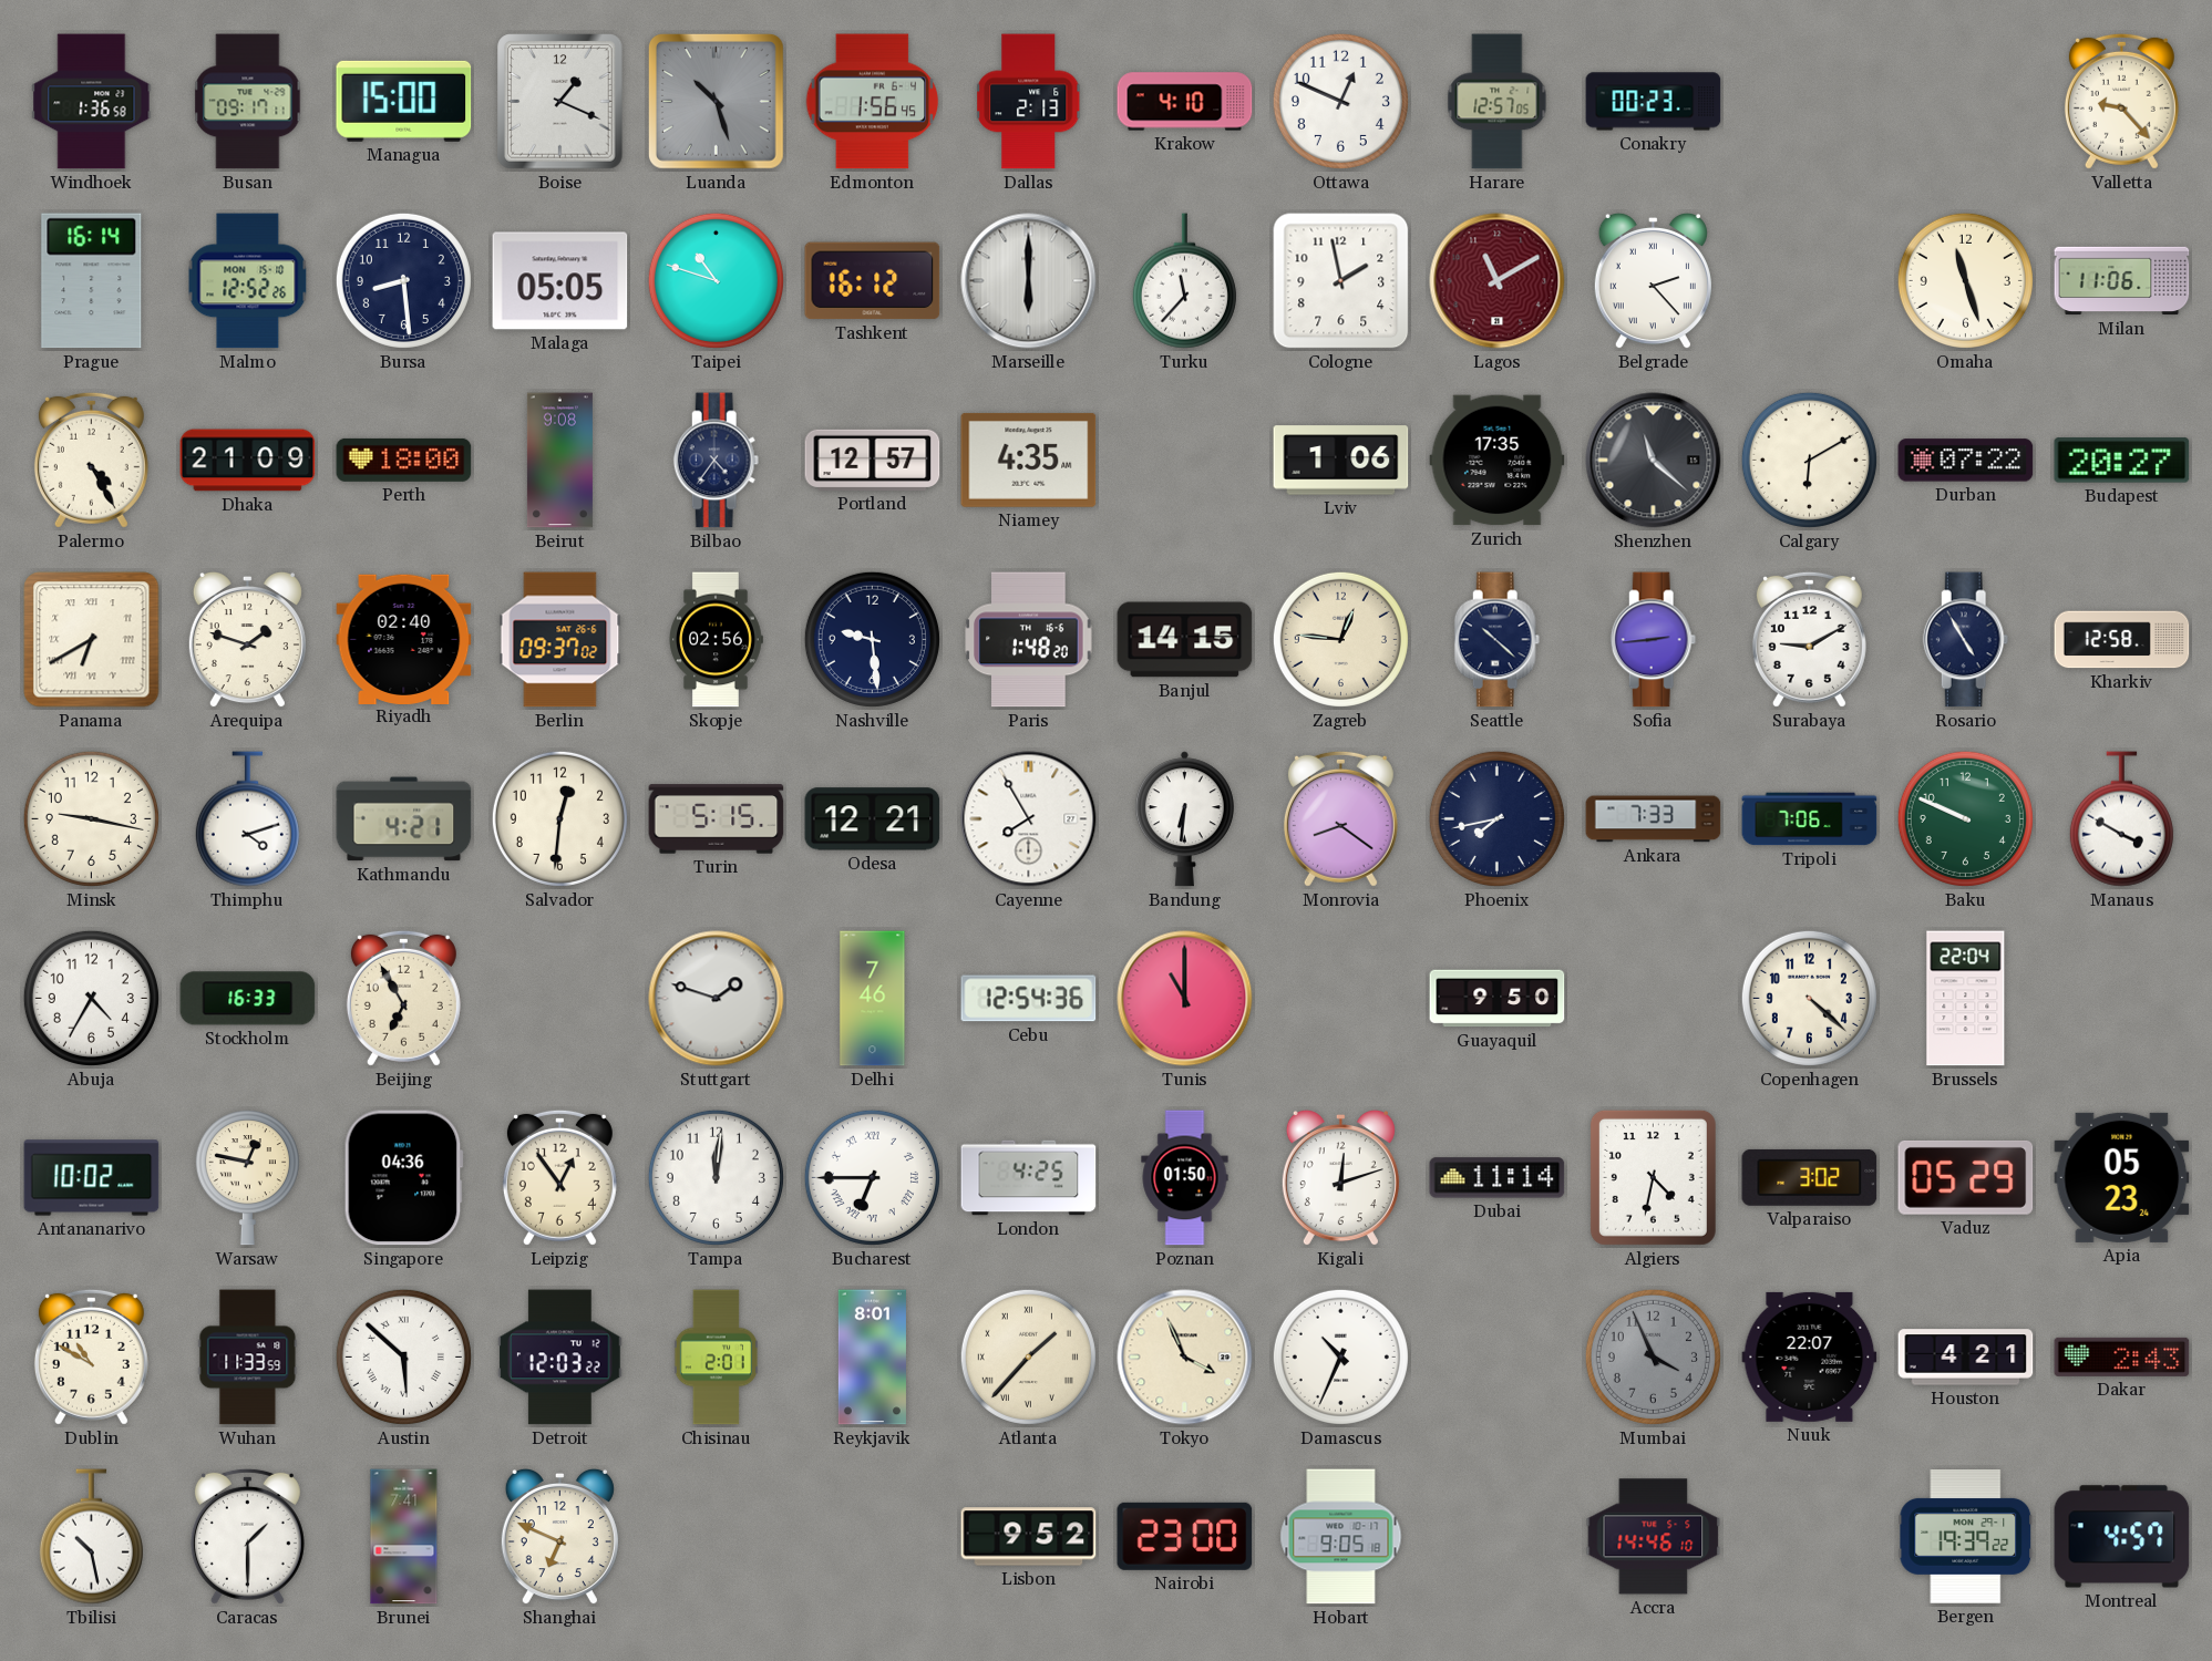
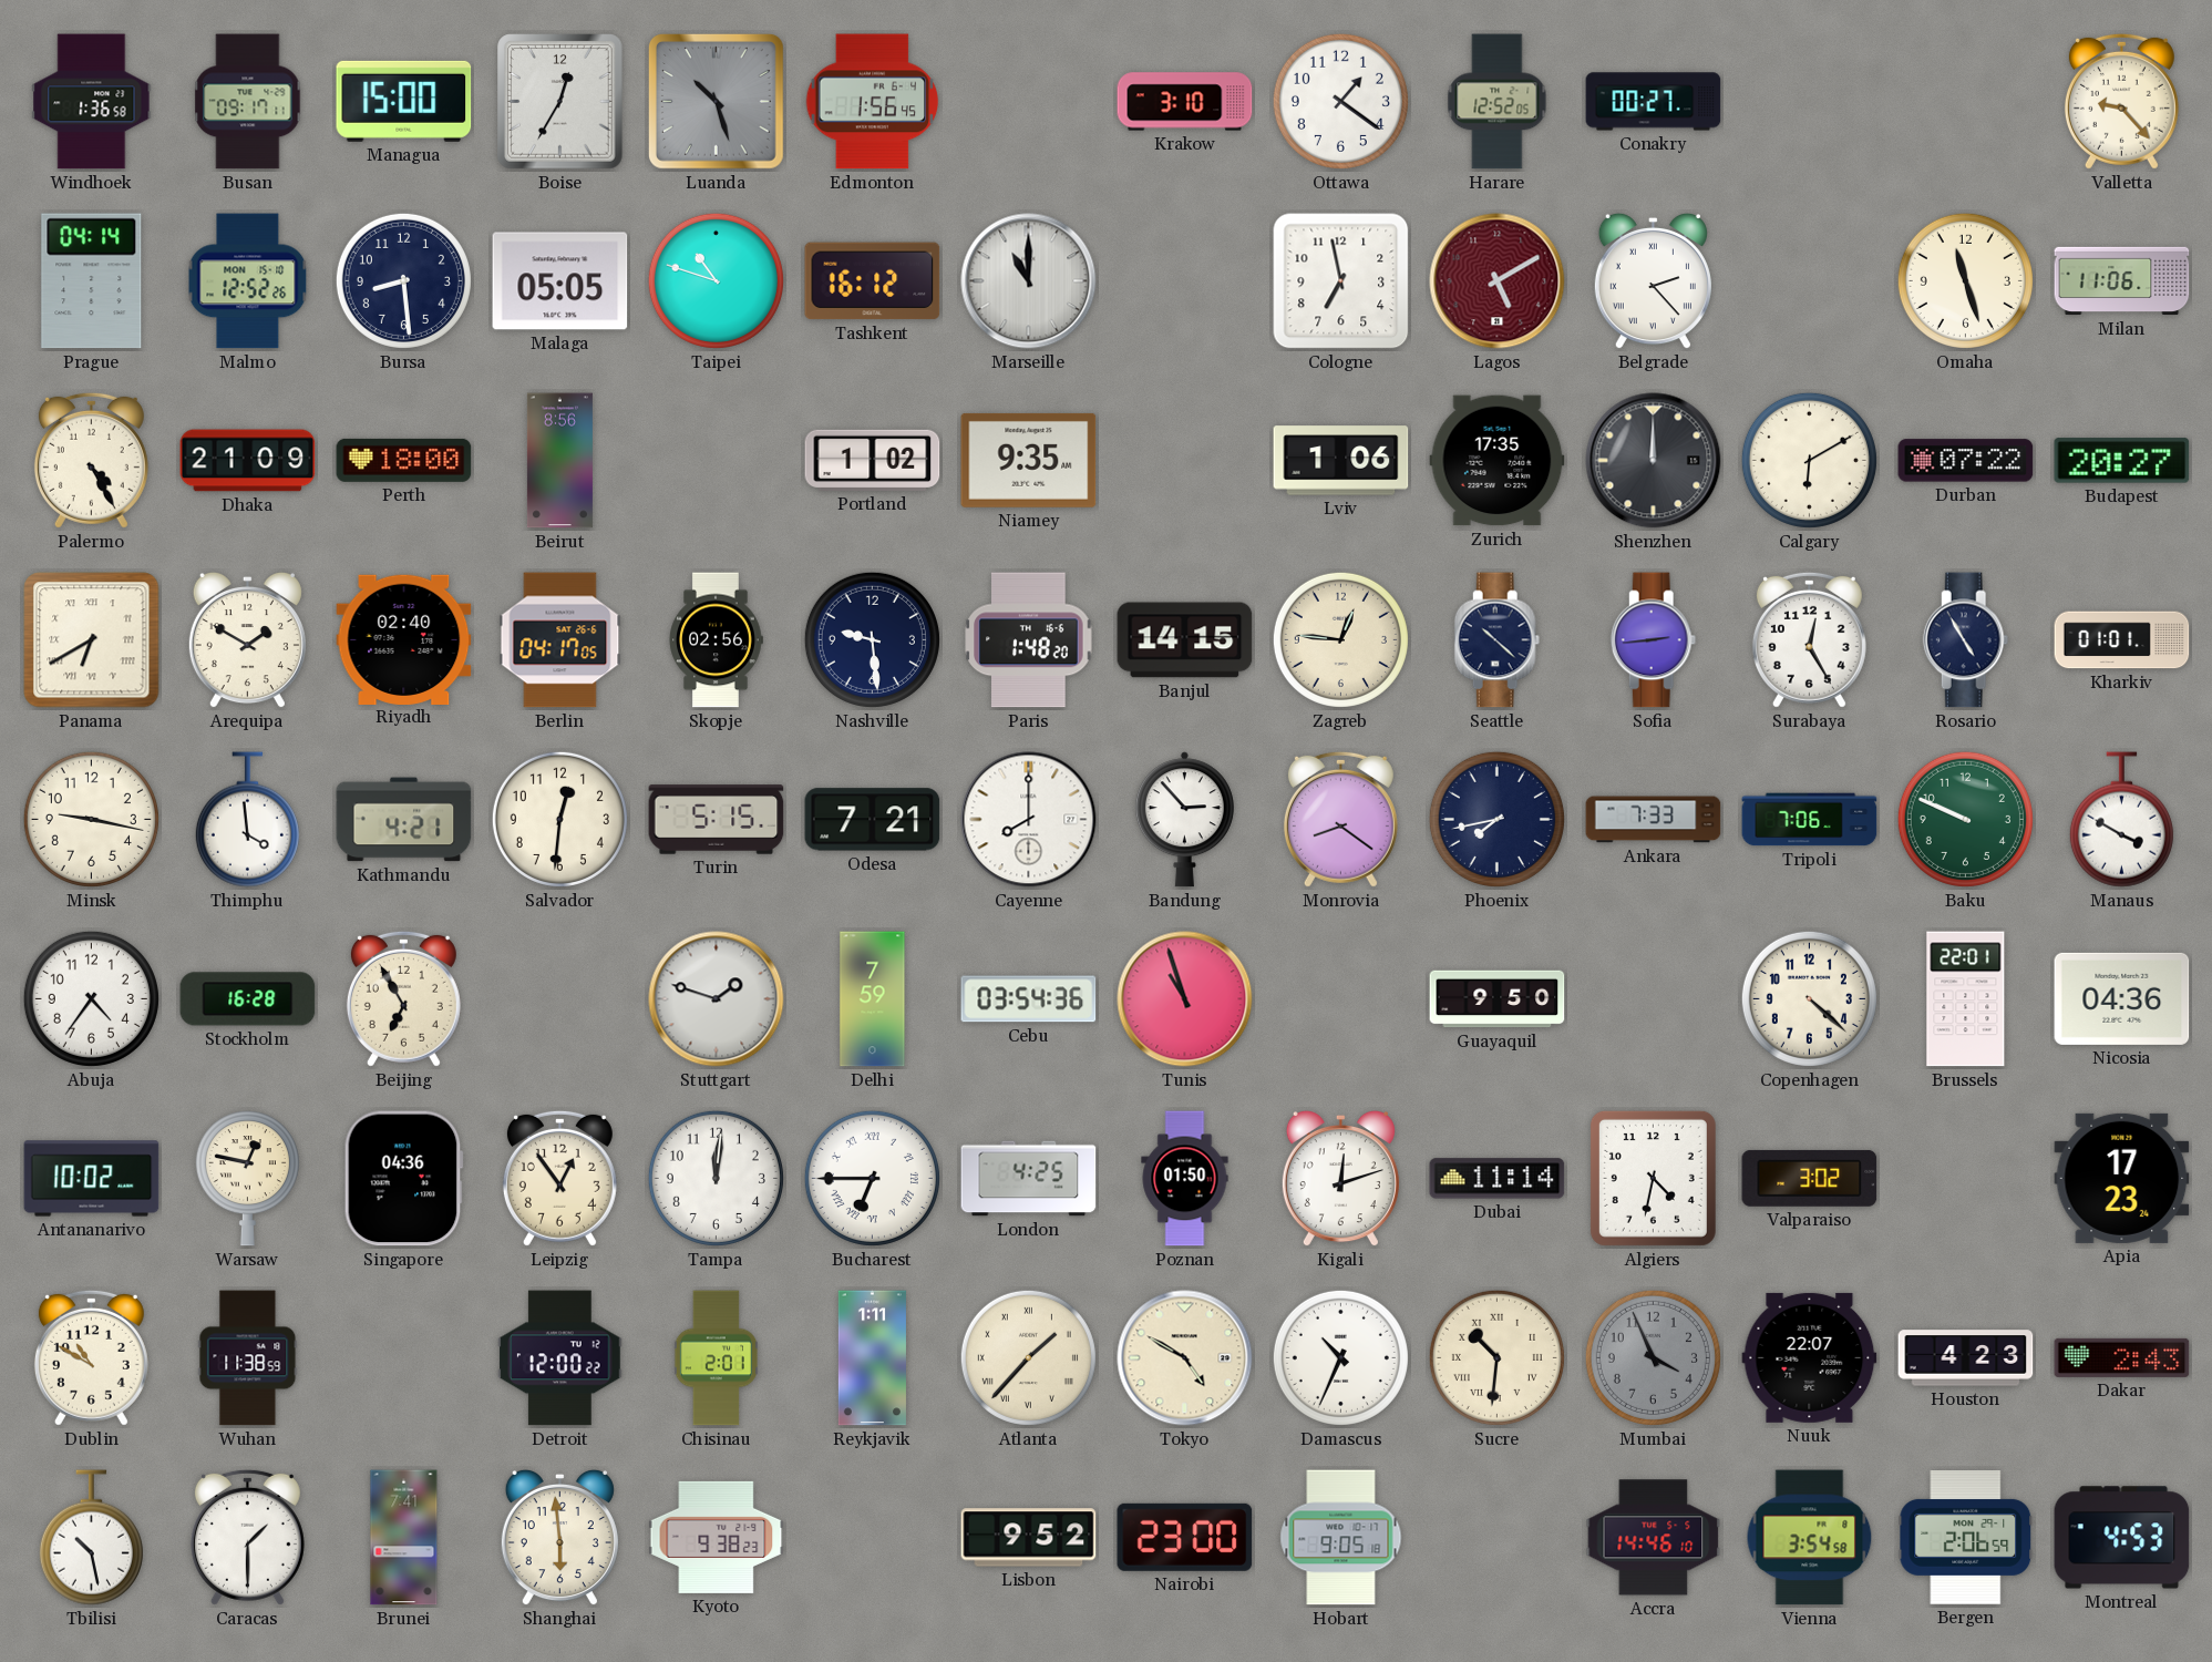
Boise: 1:19 -> 12:35 (560, 102)
Dallas: 2:13 -> none (1029, 102)
Krakow: 4:10 -> 3:10 (1185, 102)
Ottawa: 12:49 -> 1:21 (1340, 101)
Harare: 12:57 -> 12:52 (1498, 102)
Conakry: 00:23 -> 00:27 (1654, 102)
Prague: 16:14 -> 04:14 (92, 281)
Marseille: 6:00 -> 11:00 (1029, 281)
Turku: 11:37 -> none (1184, 281)
Cologne: 1:58 -> 6:58 (1341, 281)
Lagos: 11:10 -> 5:10 (1498, 281)
Beirut: 9:08 -> 8:56 (559, 461)
Bilbao: 4:36 -> none (717, 461)
Portland: 12:57 -> 1:02 (873, 460)
Niamey: 4:35 -> 9:35 (1029, 460)
Shenzhen: 11:22 -> 12:00 (1654, 461)
Arequipa: 1:48 -> 1:50 (247, 640)
Berlin: 09:37 -> 04:17 (560, 640)
Surabaya: 9:10 -> 12:25 (1809, 639)
Kharkiv: 12:58 -> 01:01 (2122, 640)
Thimphu: 4:12 -> 3:59 (247, 820)
Odesa: 12:21 -> 7:21 (873, 820)
Cayenne: 7:55 -> 8:00 (1029, 820)
Bandung: 6:31 -> 2:53 (1184, 820)
Abuja: 4:35 -> 4:36 (91, 998)
Stockholm: 16:33 -> 16:28 (248, 999)
Delhi: 7:46 -> 7:59 (873, 999)
Cebu: 12:54 -> 03:54 (1029, 999)
Tunis: 11:00 -> 10:57 (1185, 999)
Brussels: 22:04 -> 22:01 (1966, 999)
Nicosia: none -> 04:36 (2122, 998)
Vaduz: 05:29 -> none (1966, 1177)
Apia: 05:23 -> 17:23 (2122, 1178)
Wuhan: 11:33 -> 11:38 (248, 1358)
Austin: 5:52 -> none (403, 1356)
Detroit: 12:03 -> 12:00 (560, 1358)
Reykjavik: 8:01 -> 1:11 (872, 1358)
Tokyo: 3:56 -> 4:50 (1185, 1358)
Sucre: none -> 10:31 (1496, 1357)
Houston: 4:21 -> 4:23 (1966, 1358)
Shanghai: 6:49 -> 5:59 (559, 1538)
Kyoto: none -> 9:38 (717, 1537)
Vienna: none -> 3:54 (1810, 1538)
Bergen: 19:39 -> 2:06 (1966, 1538)
Montreal: 4:57 -> 4:53 (2122, 1538)
